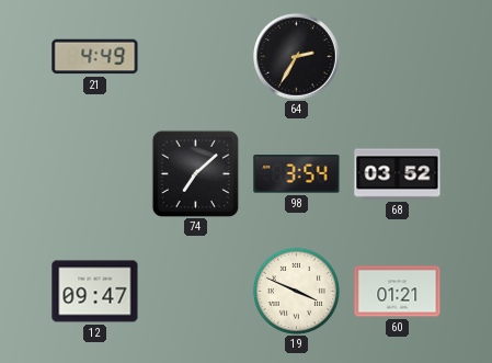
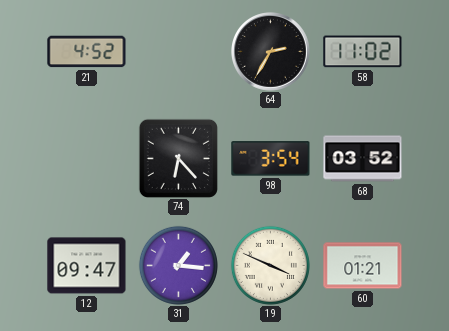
21: 4:49 -> 4:52 (87, 52)
58: none -> 11:02 (363, 52)
74: 7:08 -> 6:23 (178, 158)
31: none -> 1:16 (178, 265)
